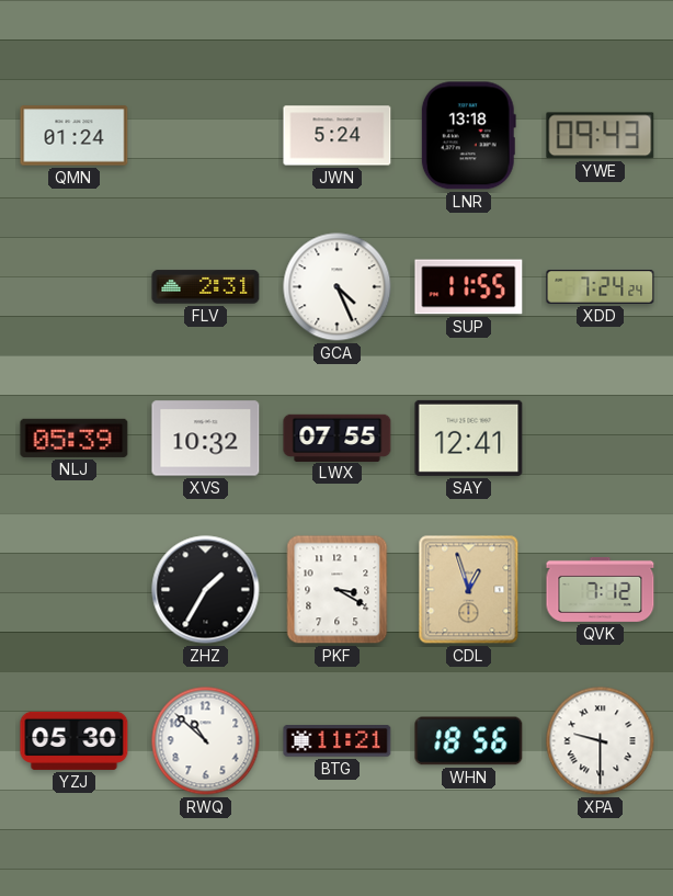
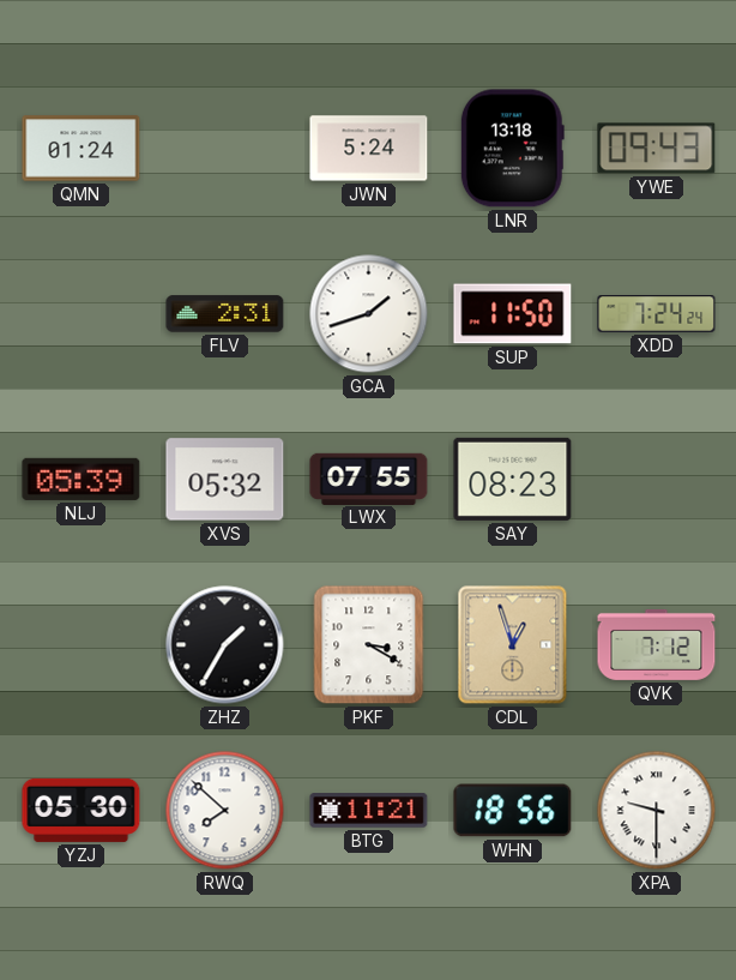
GCA: 4:26 -> 1:42 (369, 314)
SUP: 11:55 -> 11:50 (513, 314)
XVS: 10:32 -> 05:32 (225, 480)
SAY: 12:41 -> 08:23 (513, 479)
RWQ: 10:52 -> 7:52 (225, 811)
